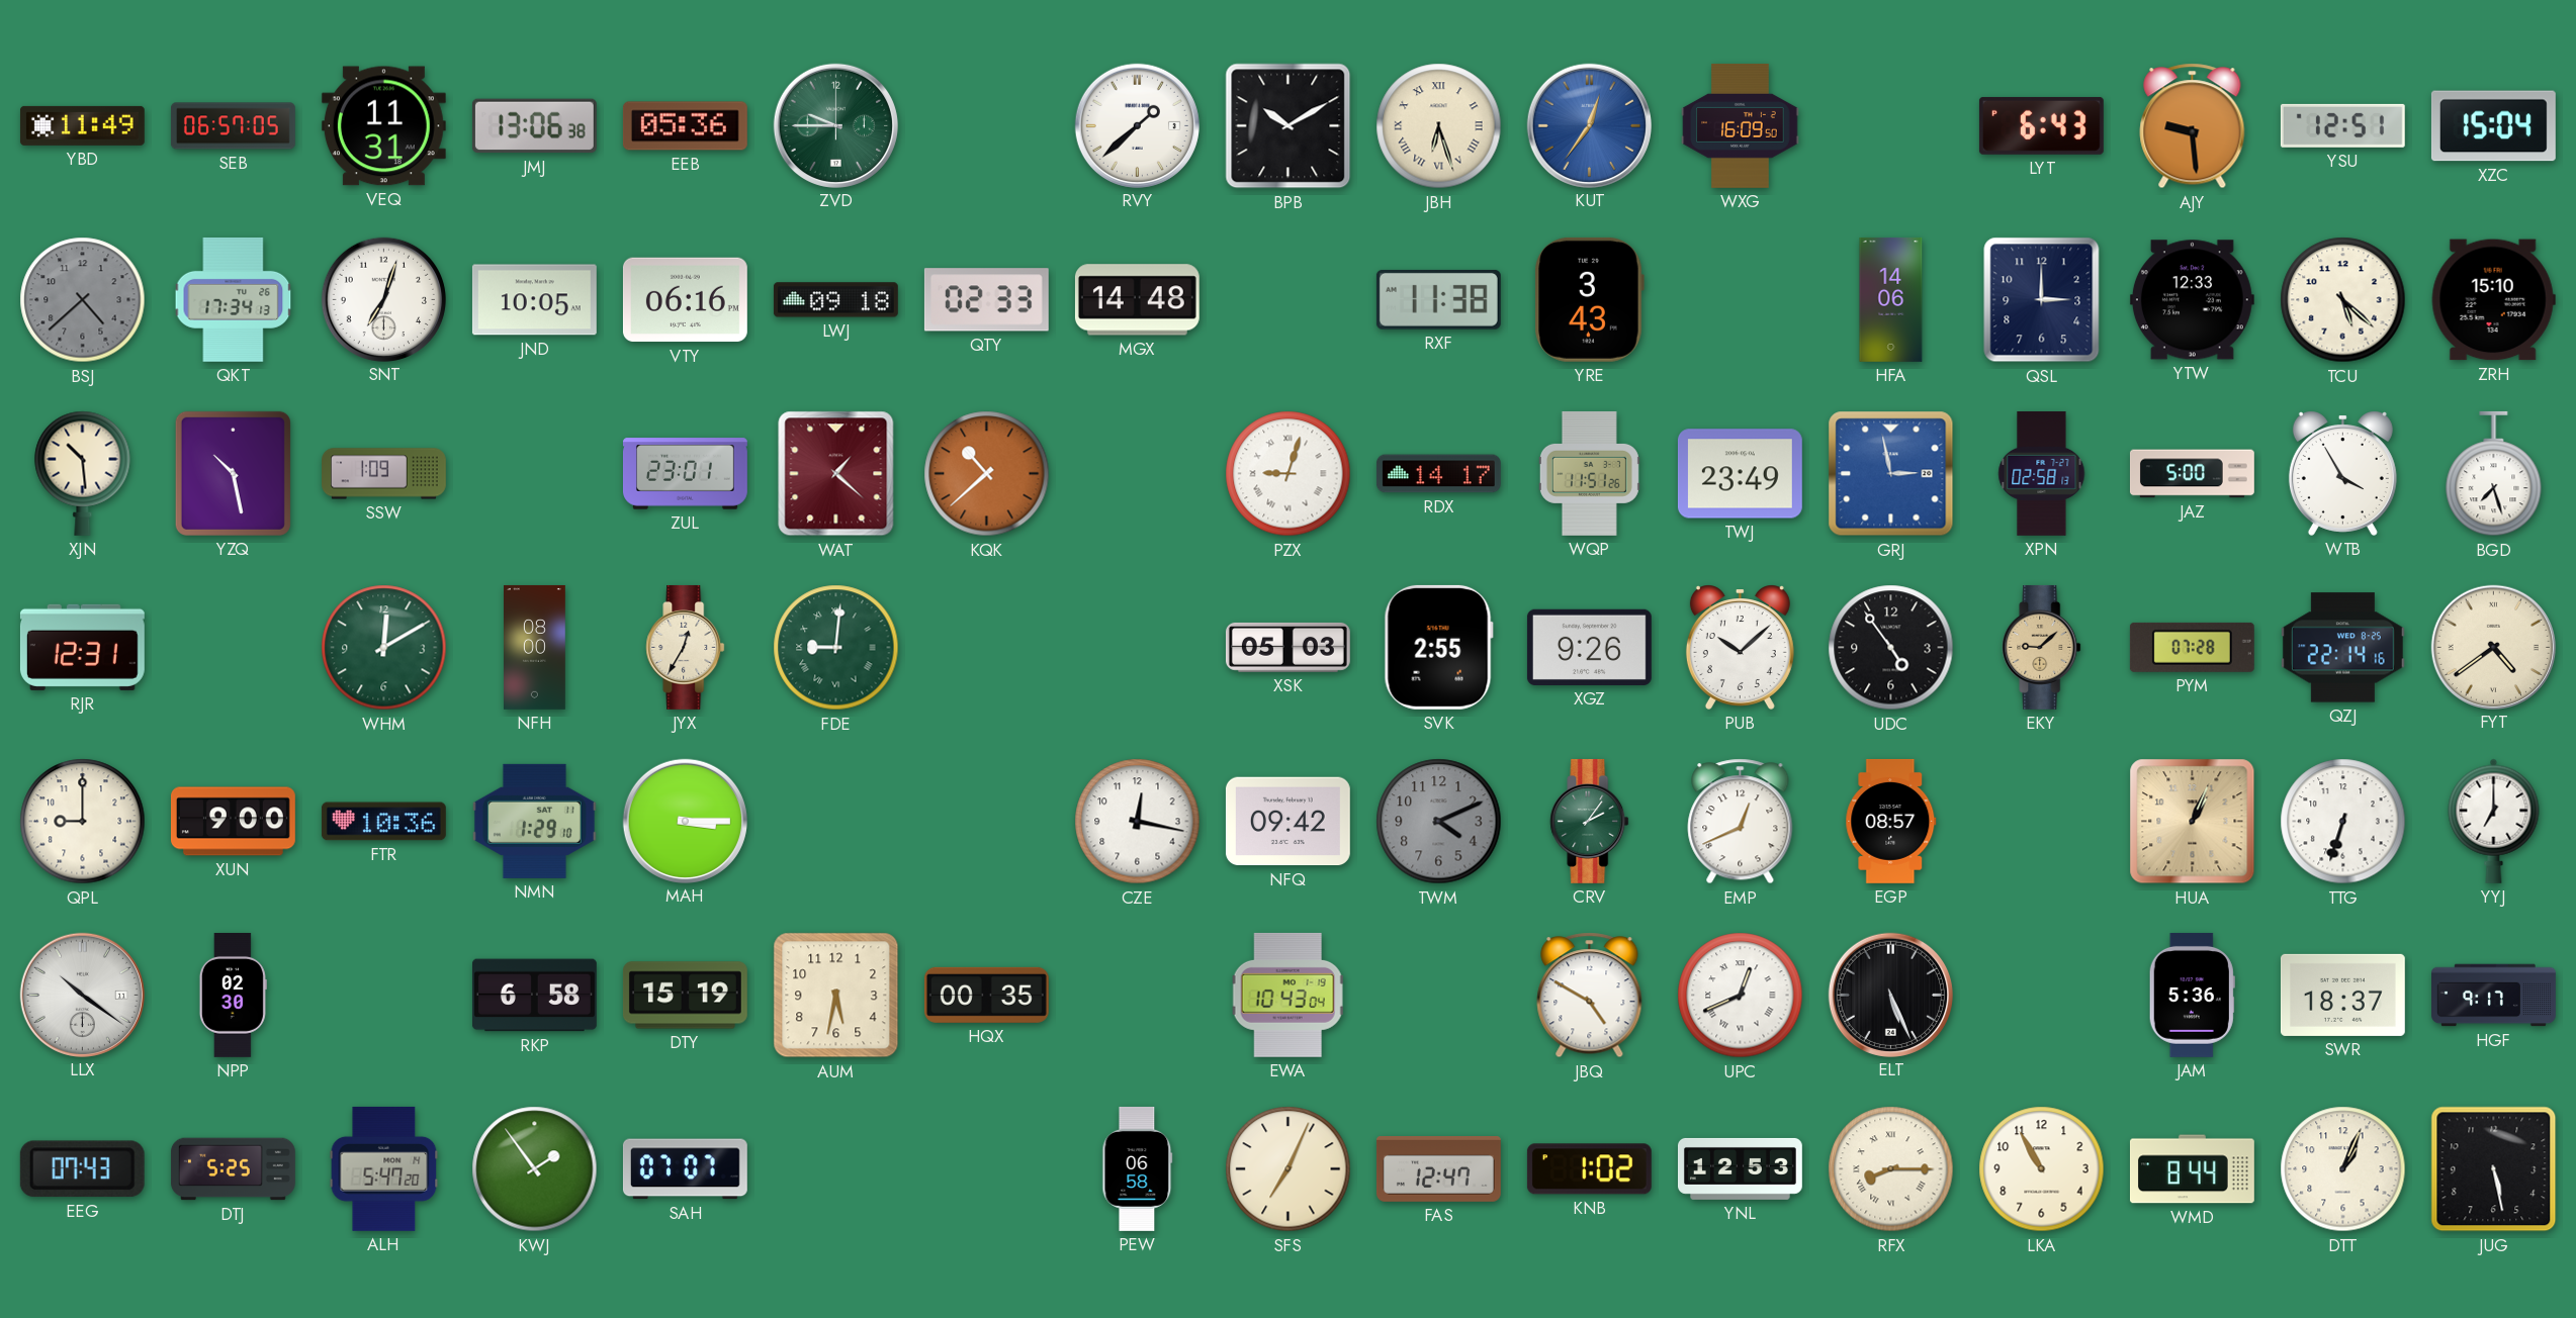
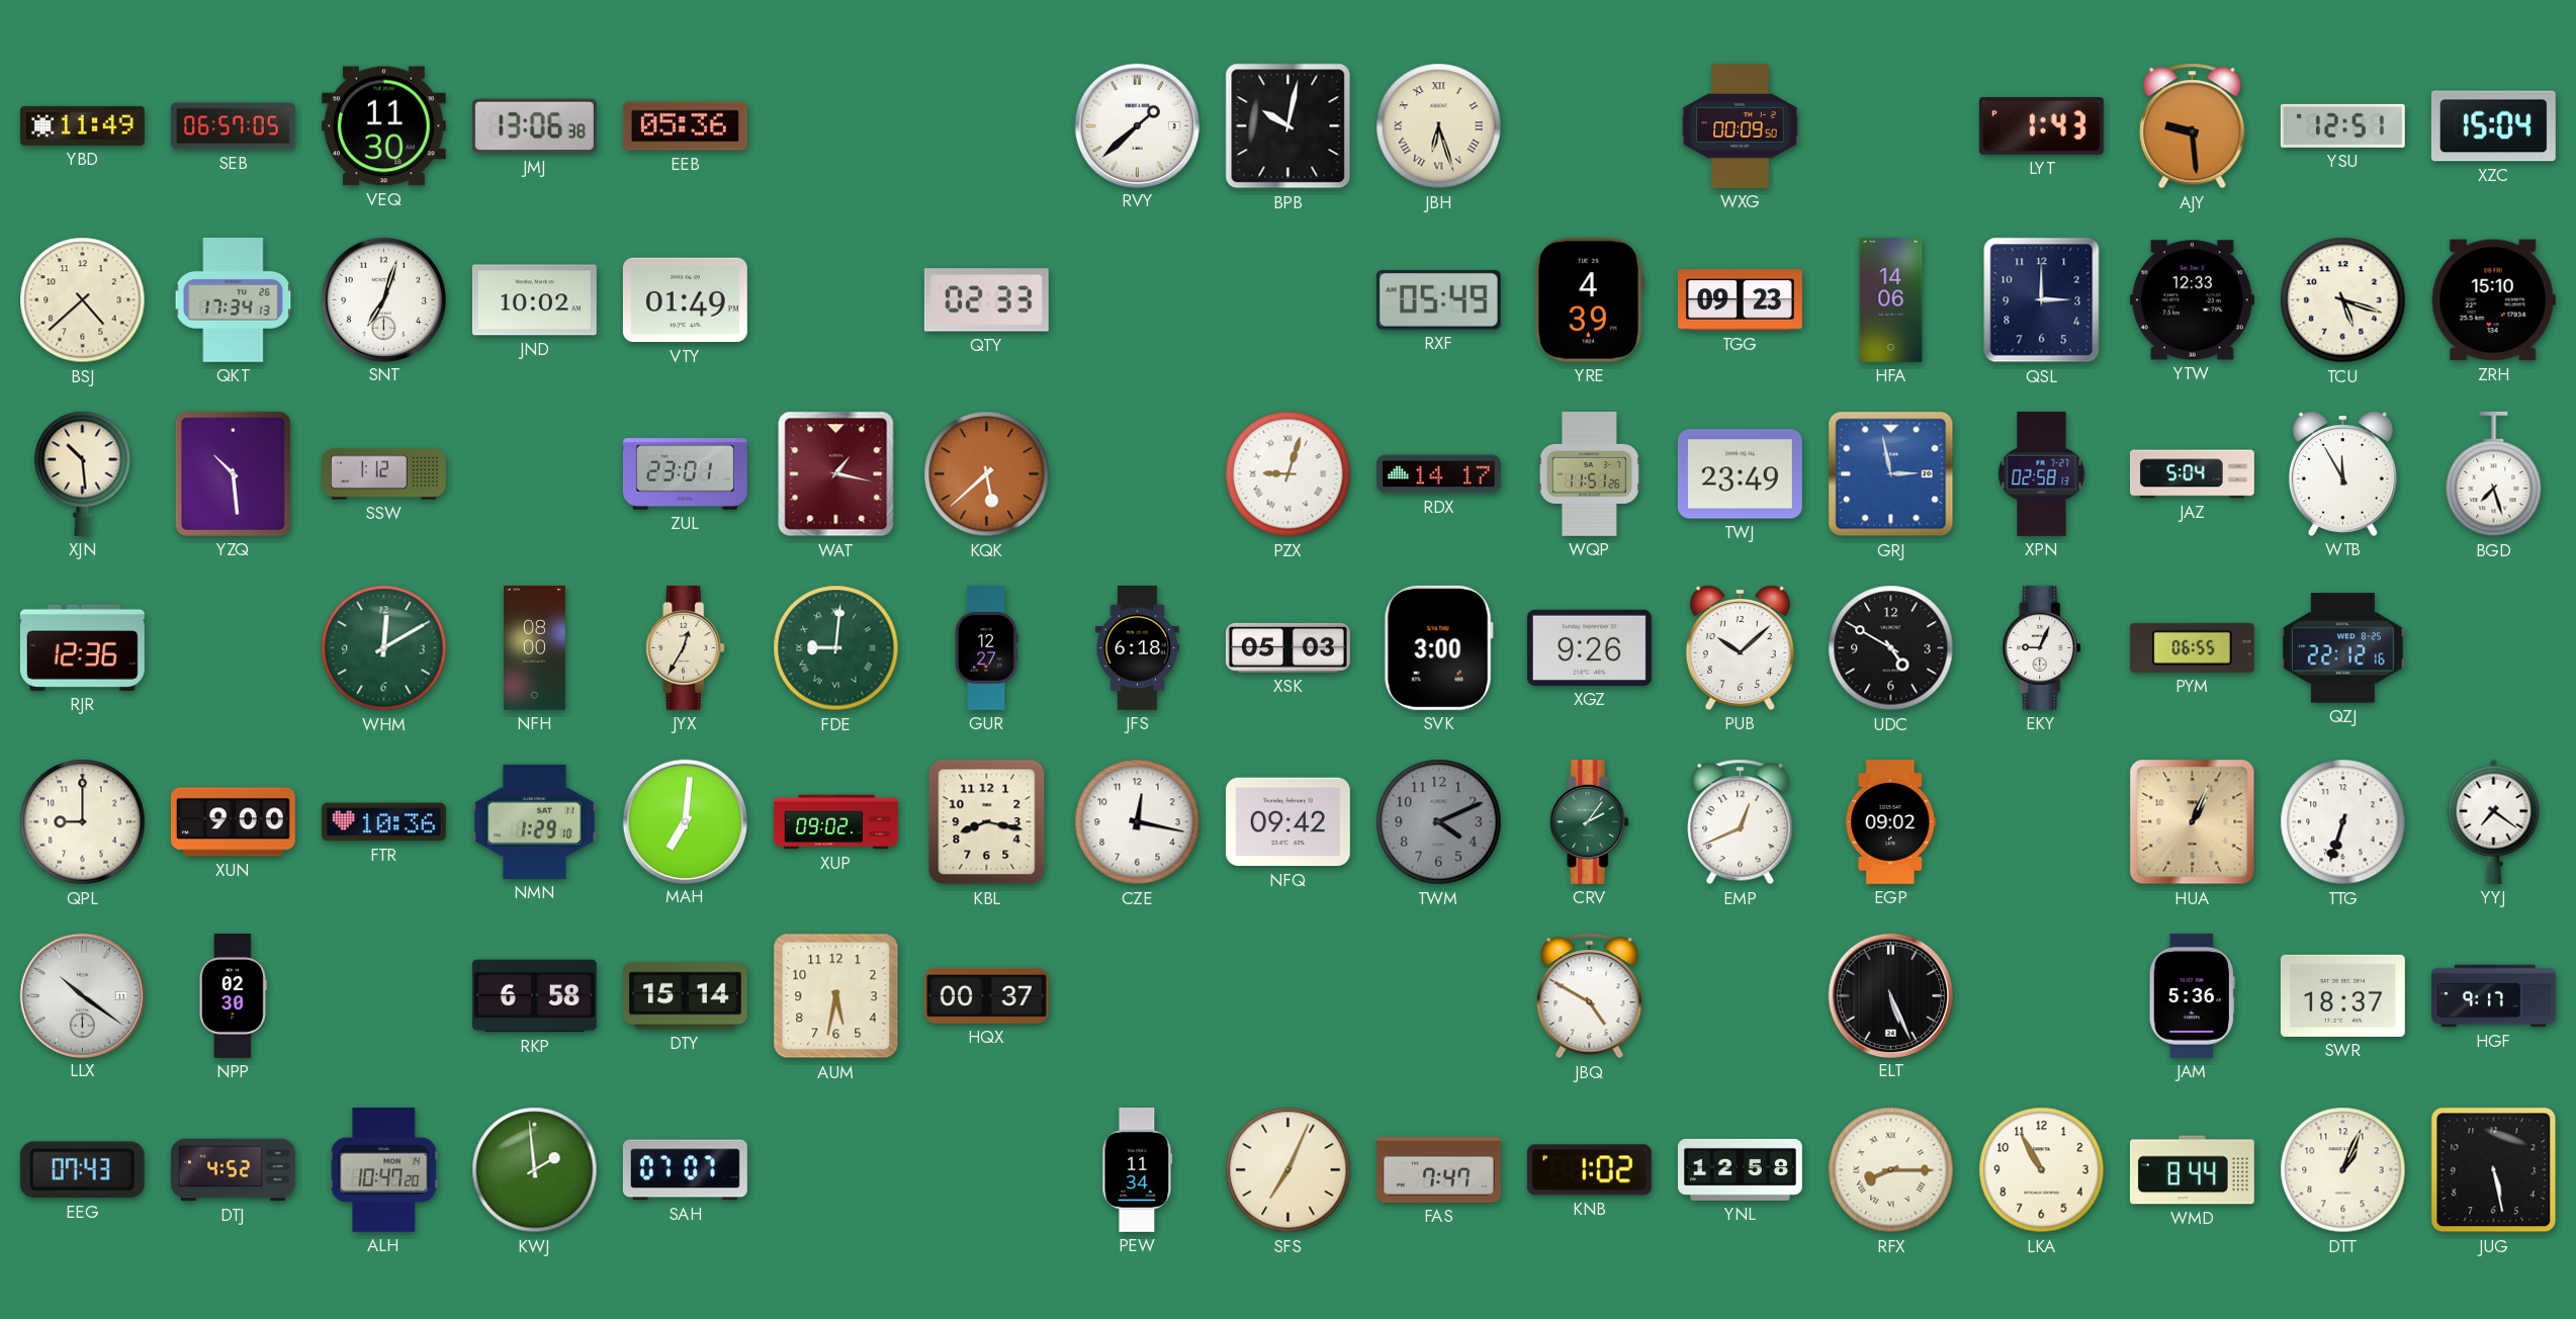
VEQ: 11:31 -> 11:30 (383, 126)
ZVD: 9:45 -> none (835, 125)
BPB: 10:10 -> 10:02 (1289, 126)
KUT: 12:36 -> none (1589, 125)
WXG: 16:09 -> 00:09 (1741, 125)
LYT: 6:43 -> 1:43 (2041, 125)
BSJ dial: grey -> cream (83, 300)
JND: 10:05 -> 10:02 (534, 300)
VTY: 06:16 -> 01:49 (685, 300)
LWJ: 09:18 -> none (835, 300)
MGX: 14:48 -> none (1137, 300)
RXF: 11:38 -> 05:49 (1438, 299)
YRE: 3:43 -> 4:39 (1589, 299)
TGG: none -> 09:23 (1740, 300)
TCU: 5:22 -> 5:18 (2343, 300)
YZQ: 10:28 -> 10:29 (233, 473)
SSW: 1:09 -> 1:12 (384, 474)
WAT: 1:22 -> 1:17 (836, 474)
KQK: 10:38 -> 5:38 (987, 474)
JAZ: 5:00 -> 5:04 (2192, 474)
WTB: 3:55 -> 11:55 (2342, 473)
RJR: 12:31 -> 12:36 (82, 647)
GUR: none -> 12:27 (986, 647)
JFS: none -> 6:18 (1137, 647)
SVK: 2:55 -> 3:00 (1438, 647)
UDC: 4:54 -> 4:50 (1891, 648)
EKY: 9:08 -> 9:04 (2042, 647)
EKY dial: champagne -> white (2042, 647)
PYM: 07:28 -> 06:55 (2192, 647)
QZJ: 22:14 -> 22:12 (2342, 648)
FYT: 4:39 -> none (2493, 647)
MAH: 3:15 -> 7:01 (685, 821)
XUP: none -> 09:02 (836, 822)
KBL: none -> 8:17 (987, 822)
EGP: 08:57 -> 09:02 (1891, 821)
YYJ: 7:00 -> 7:21 (2494, 821)
DTY: 15:19 -> 15:14 (685, 996)
HQX: 00:35 -> 00:37 (986, 995)
EWA: 10:43 -> none (1289, 995)
UPC: 12:41 -> none (1741, 996)
DTJ: 5:25 -> 4:52 (233, 1170)
ALH: 5:47 -> 10:47 (384, 1169)
KWJ: 1:54 -> 1:59 (535, 1170)
PEW: 06:58 -> 11:34 (1138, 1169)
FAS: 12:47 -> 7:47 (1438, 1170)
YNL: 12:53 -> 12:58 (1740, 1169)
